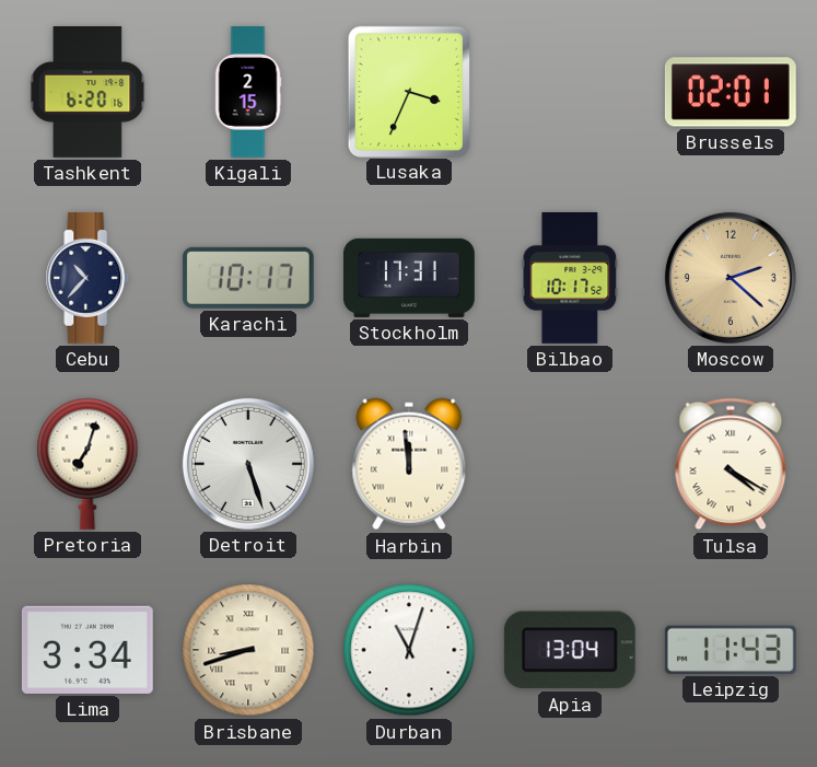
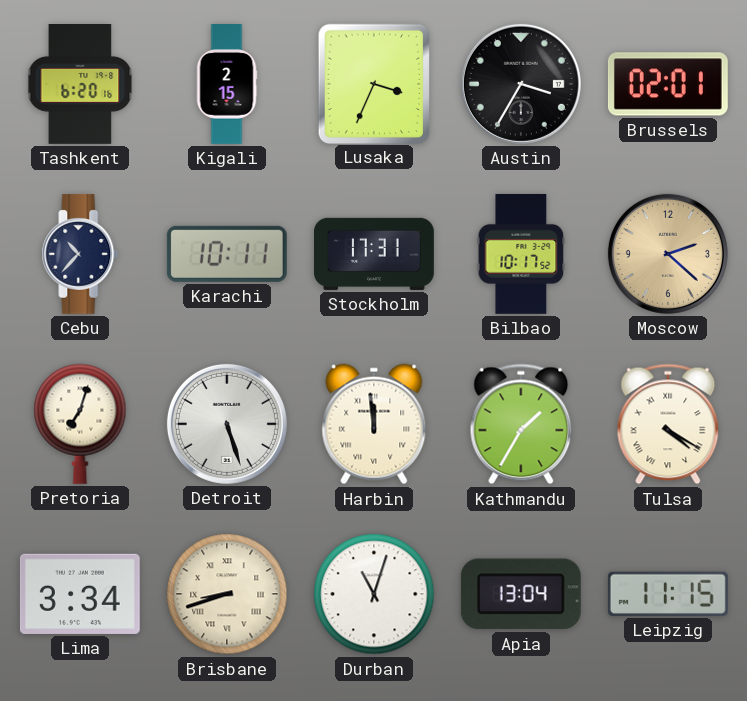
Austin: none -> 3:35 (521, 84)
Karachi: 10:17 -> 10:11 (227, 254)
Kathmandu: none -> 1:35 (521, 424)
Leipzig: 11:43 -> 11:15 (668, 594)
